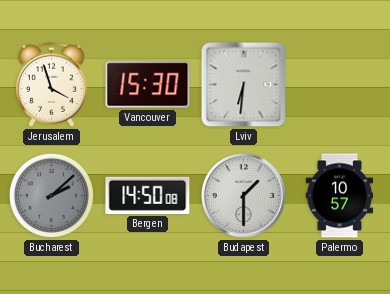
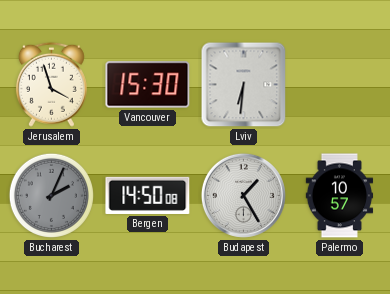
Bucharest: 2:08 -> 2:04 (51, 195)
Budapest: 1:30 -> 1:25 (243, 195)
